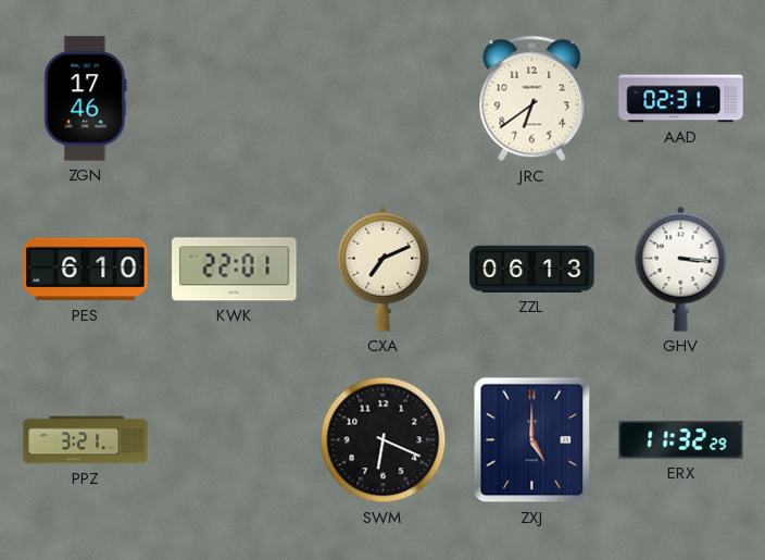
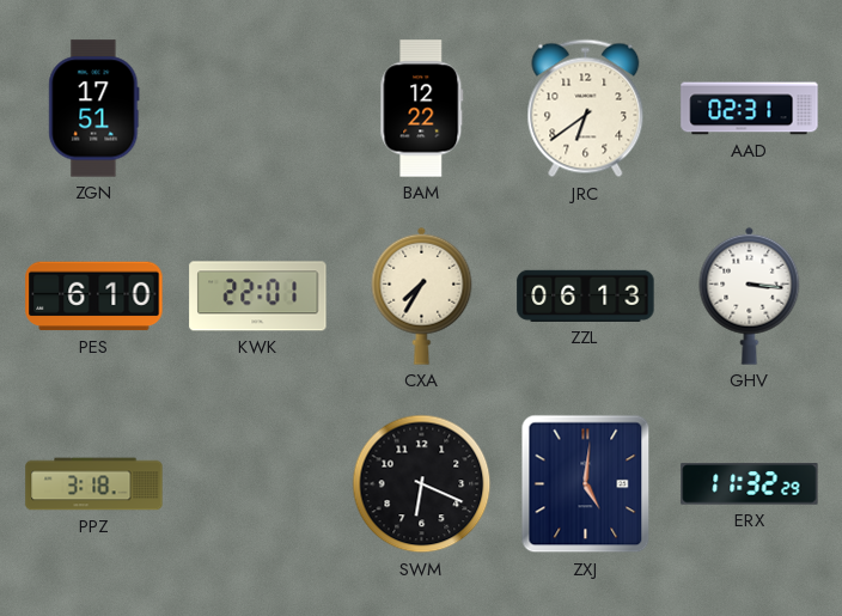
ZGN: 17:46 -> 17:51 (94, 109)
BAM: none -> 12:22 (422, 109)
CXA: 7:11 -> 7:35 (422, 295)
PPZ: 3:21 -> 3:18 (94, 484)
ZXJ: 5:00 -> 5:01 (586, 484)
